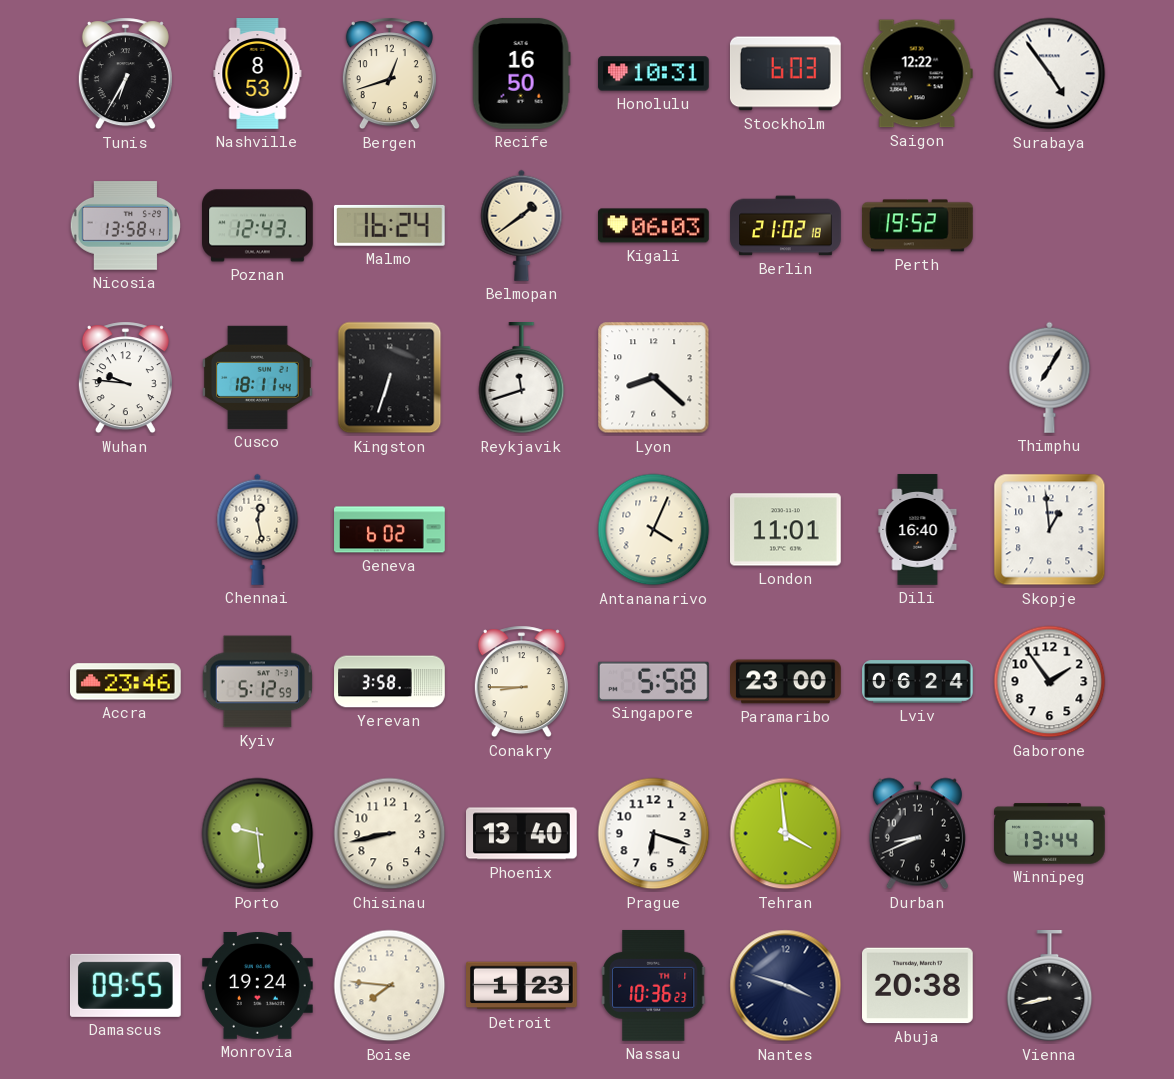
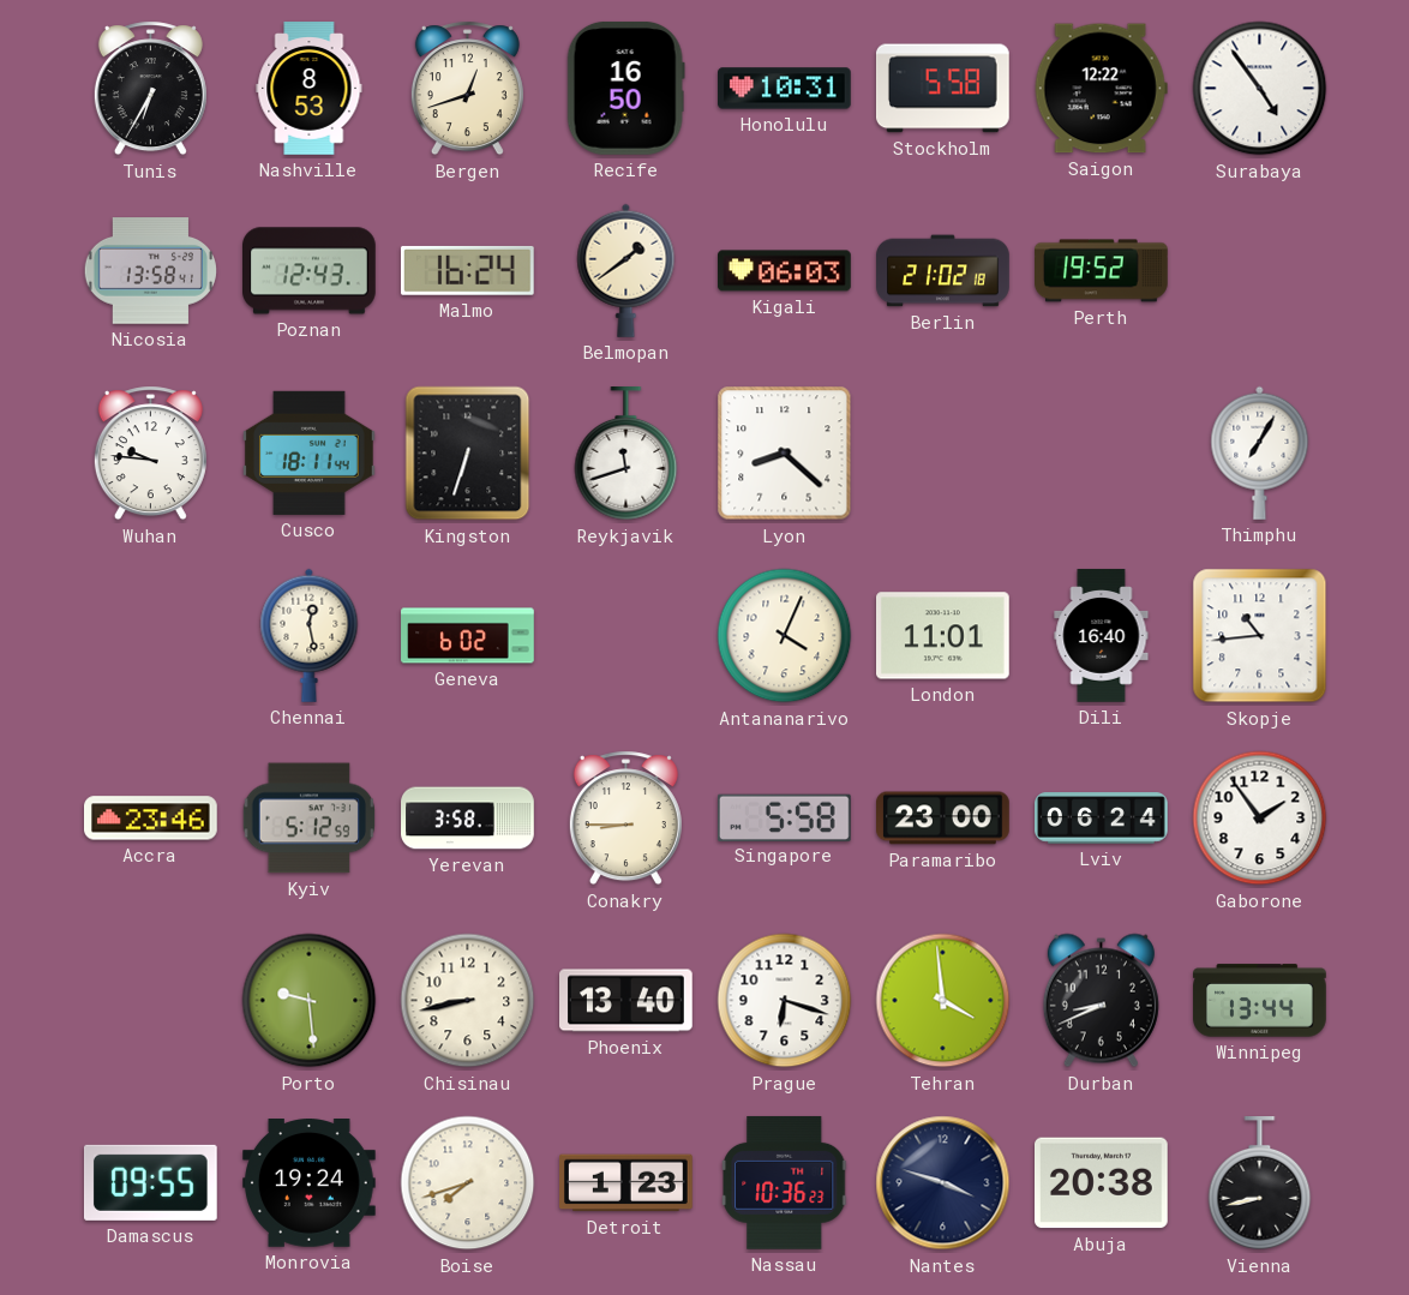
Stockholm: 6:03 -> 5:58 (942, 89)
Skopje: 12:59 -> 10:44 (1260, 636)
Boise: 7:46 -> 7:42 (468, 1183)
